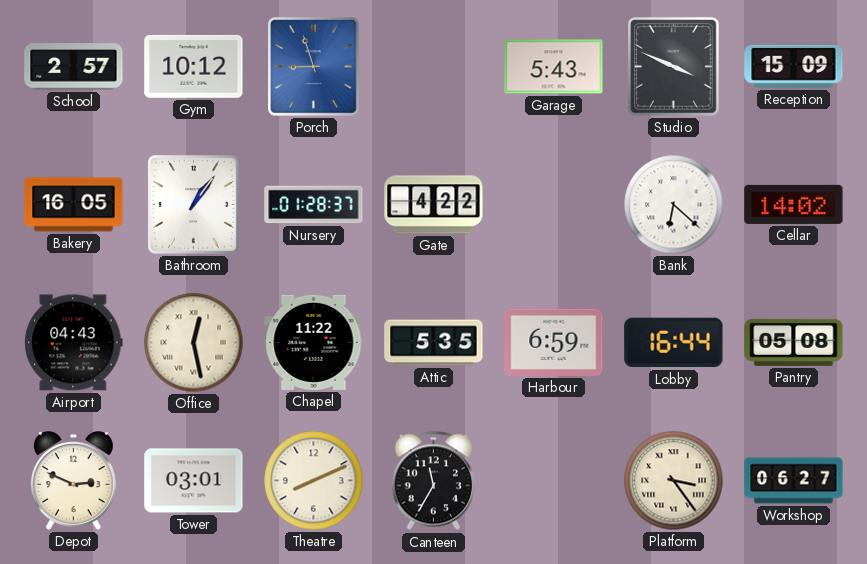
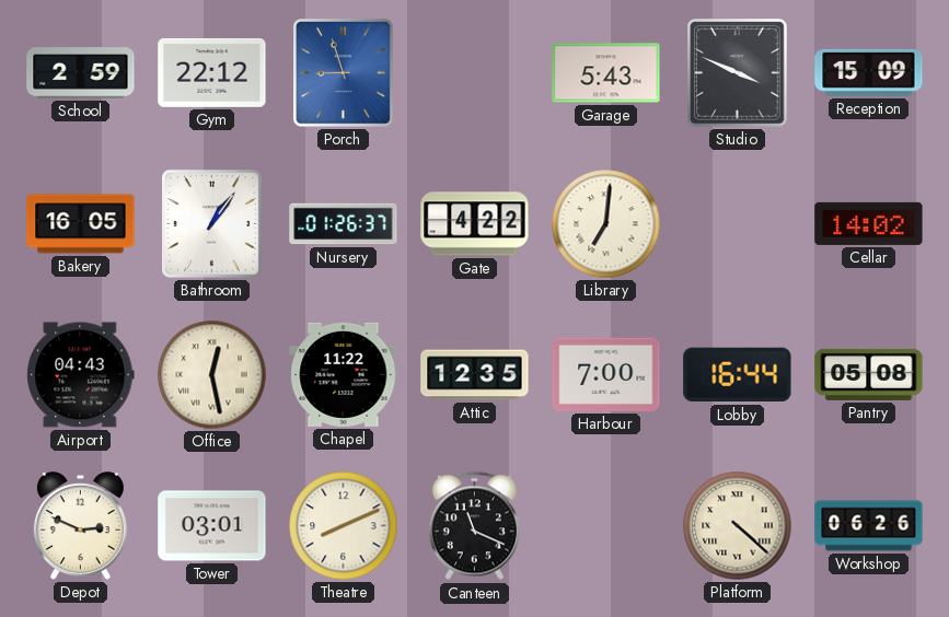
School: 2:57 -> 2:59 (81, 73)
Gym: 10:12 -> 22:12 (212, 72)
Nursery: 01:28 -> 01:26 (344, 224)
Library: none -> 7:01 (606, 224)
Bank: 6:22 -> none (674, 205)
Attic: 5:35 -> 12:35 (475, 375)
Harbour: 6:59 -> 7:00 (606, 374)
Canteen: 11:35 -> 11:19 (474, 526)
Platform: 3:24 -> 4:22 (738, 526)
Workshop: 06:27 -> 06:26 (869, 526)
